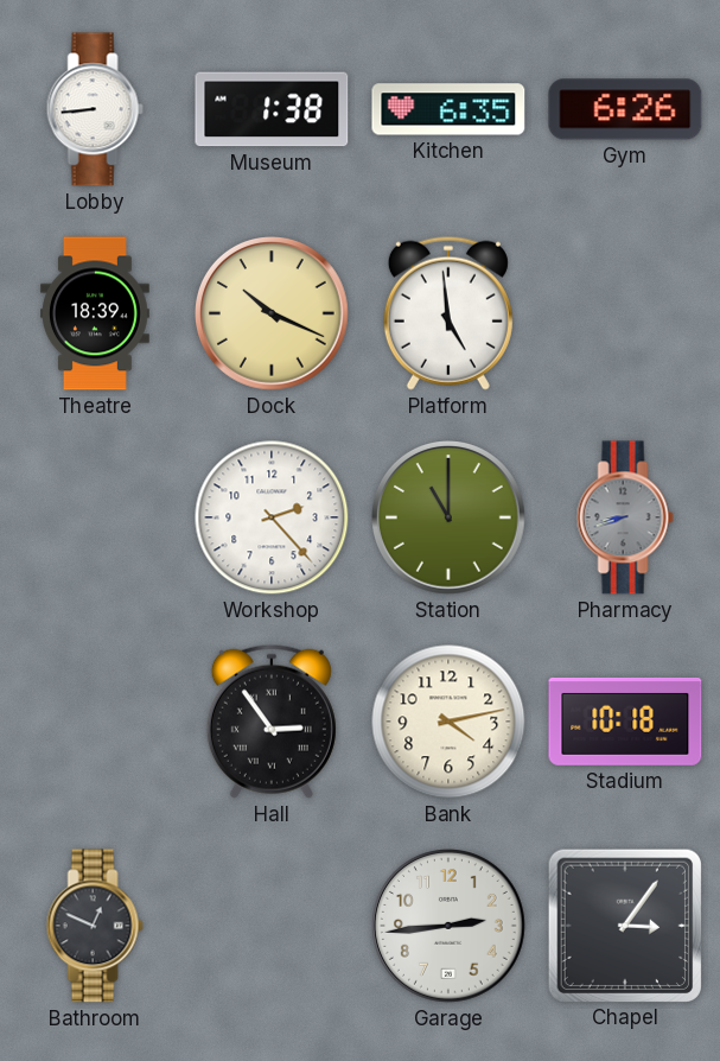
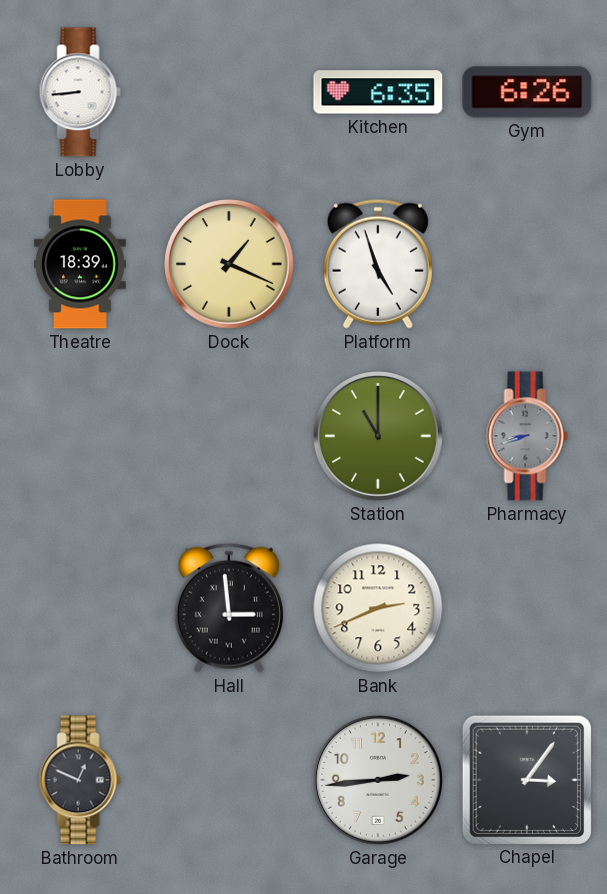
Museum: 1:38 -> none (272, 109)
Dock: 10:19 -> 1:19 (230, 265)
Platform: 4:59 -> 4:57 (378, 264)
Workshop: 2:23 -> none (272, 517)
Hall: 2:54 -> 2:59 (229, 608)
Bank: 4:13 -> 2:41 (378, 608)
Stadium: 10:18 -> none (625, 722)
